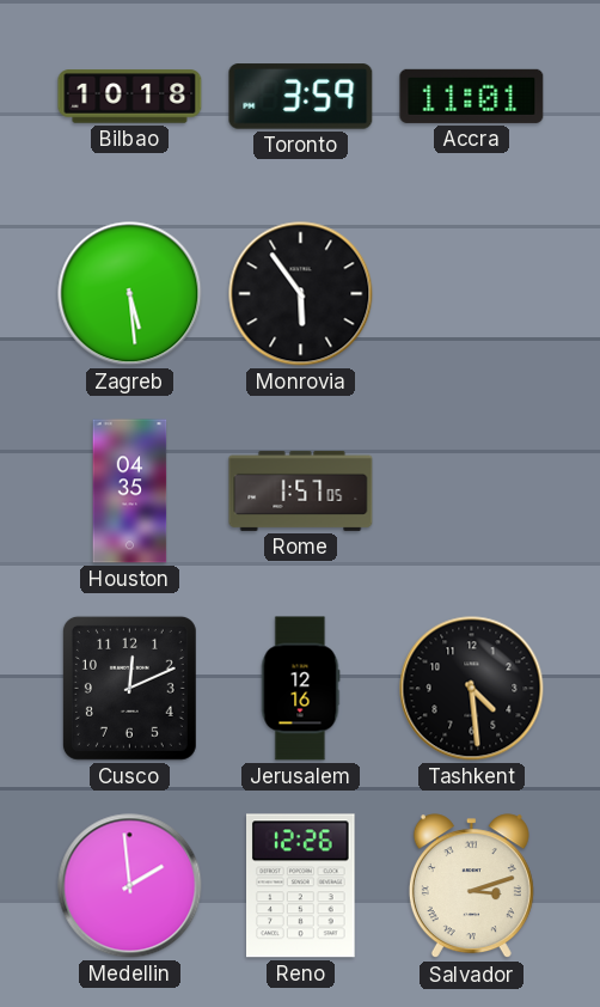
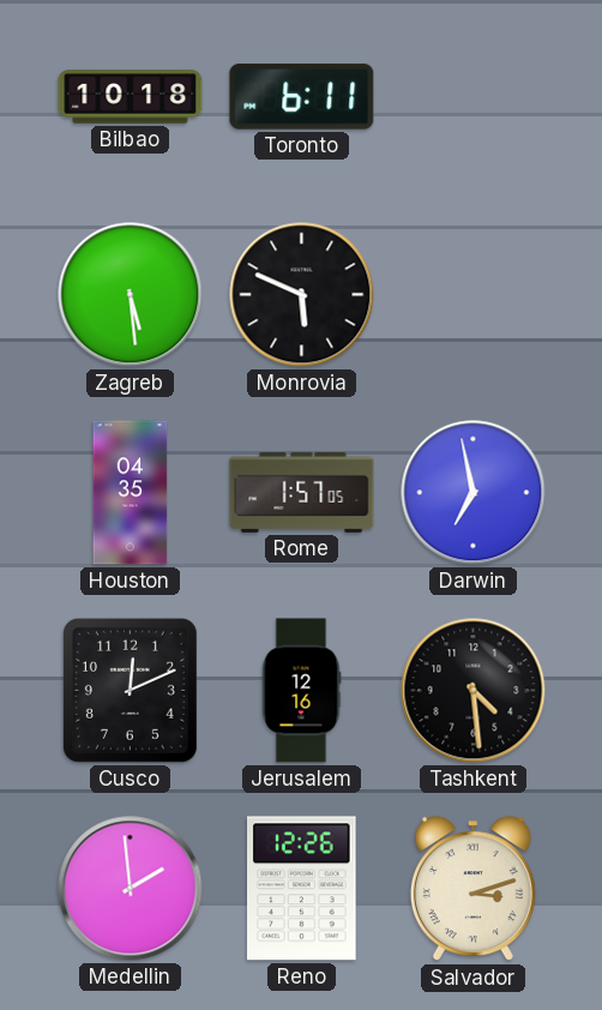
Toronto: 3:59 -> 6:11 (302, 97)
Accra: 11:01 -> none (472, 96)
Monrovia: 5:54 -> 5:49 (302, 295)
Darwin: none -> 6:58 (474, 493)
